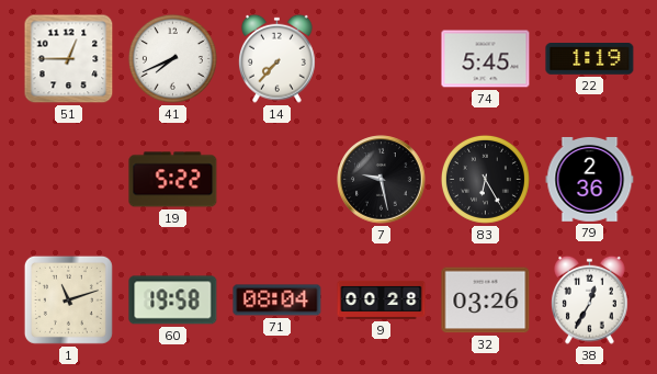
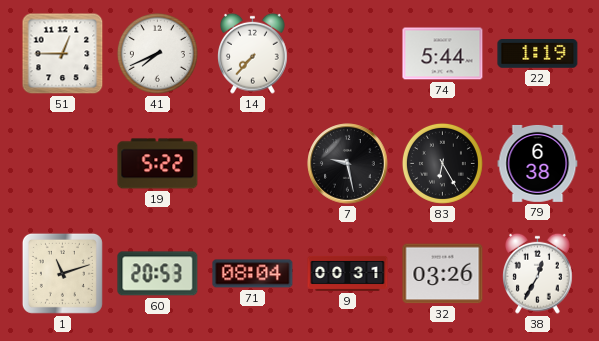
74: 5:45 -> 5:44 (443, 54)
79: 2:36 -> 6:38 (538, 163)
60: 19:58 -> 20:53 (158, 274)
9: 00:28 -> 00:31 (348, 273)
